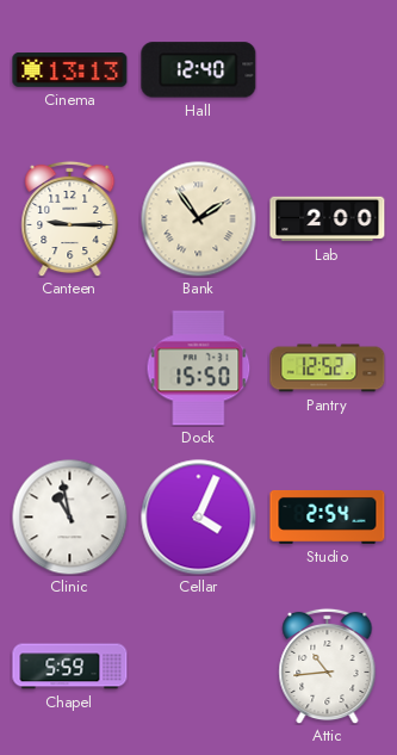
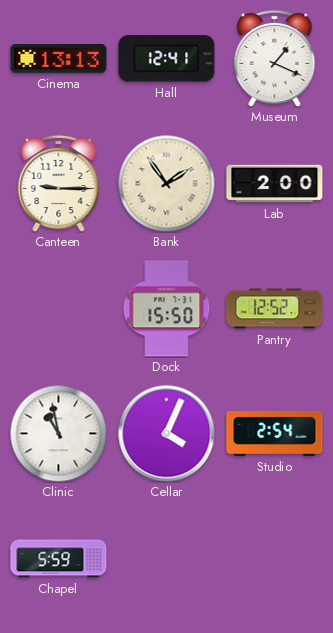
Hall: 12:40 -> 12:41 (167, 59)
Museum: none -> 1:19 (275, 58)
Attic: 10:44 -> none (328, 666)
